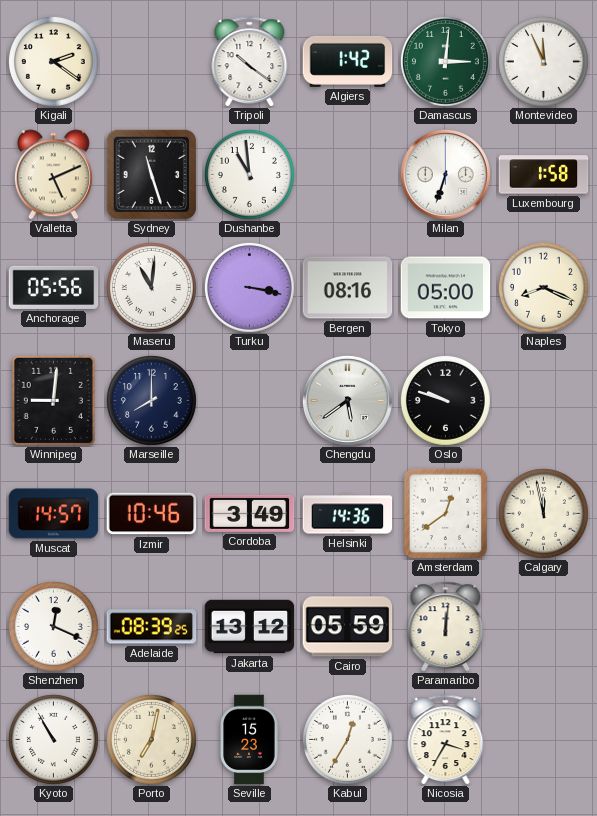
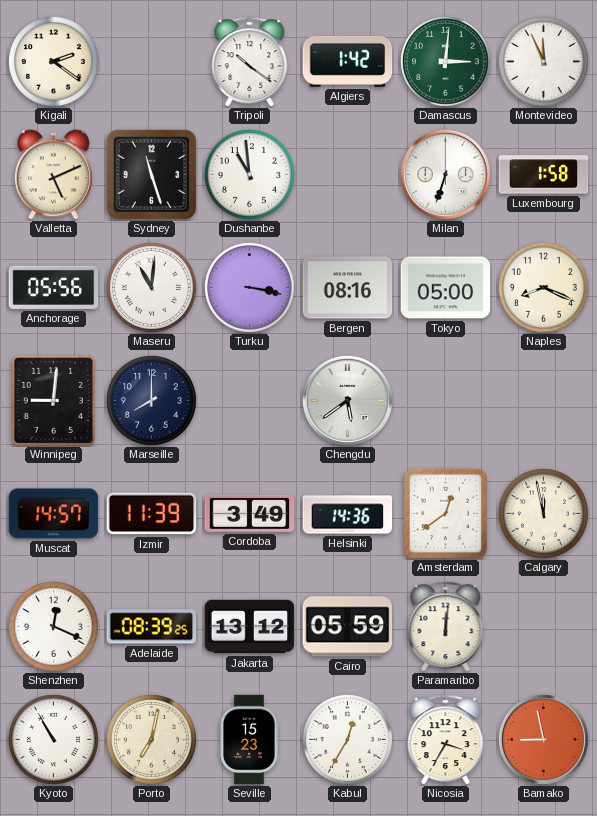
Oslo: 9:48 -> none (445, 400)
Izmir: 10:46 -> 11:39 (152, 514)
Bamako: none -> 8:58 (543, 739)
